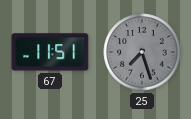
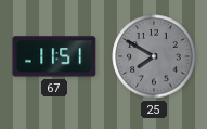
25: 7:27 -> 7:50 (154, 56)
